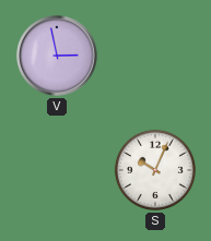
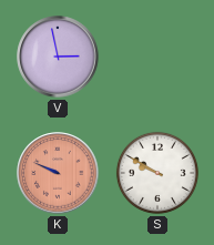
K: none -> 9:49 (58, 173)
S: 10:04 -> 9:50 (157, 173)
